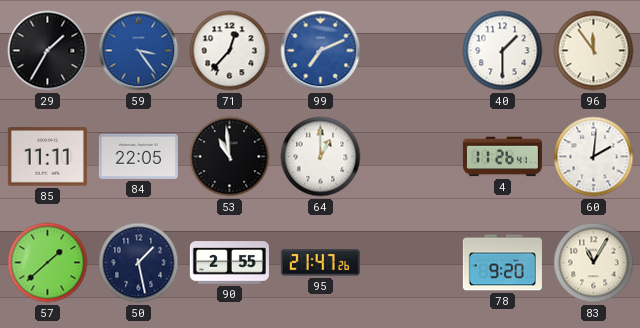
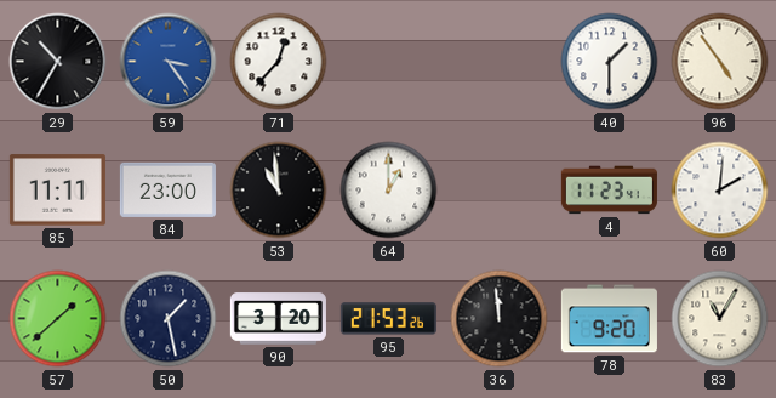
29: 1:35 -> 10:35 (58, 62)
99: 7:11 -> none (321, 51)
96: 11:54 -> 4:54 (720, 62)
84: 22:05 -> 23:00 (167, 189)
4: 11:26 -> 11:23 (609, 191)
90: 2:55 -> 3:20 (278, 319)
95: 21:47 -> 21:53 (388, 319)
36: none -> 11:59 (500, 319)
